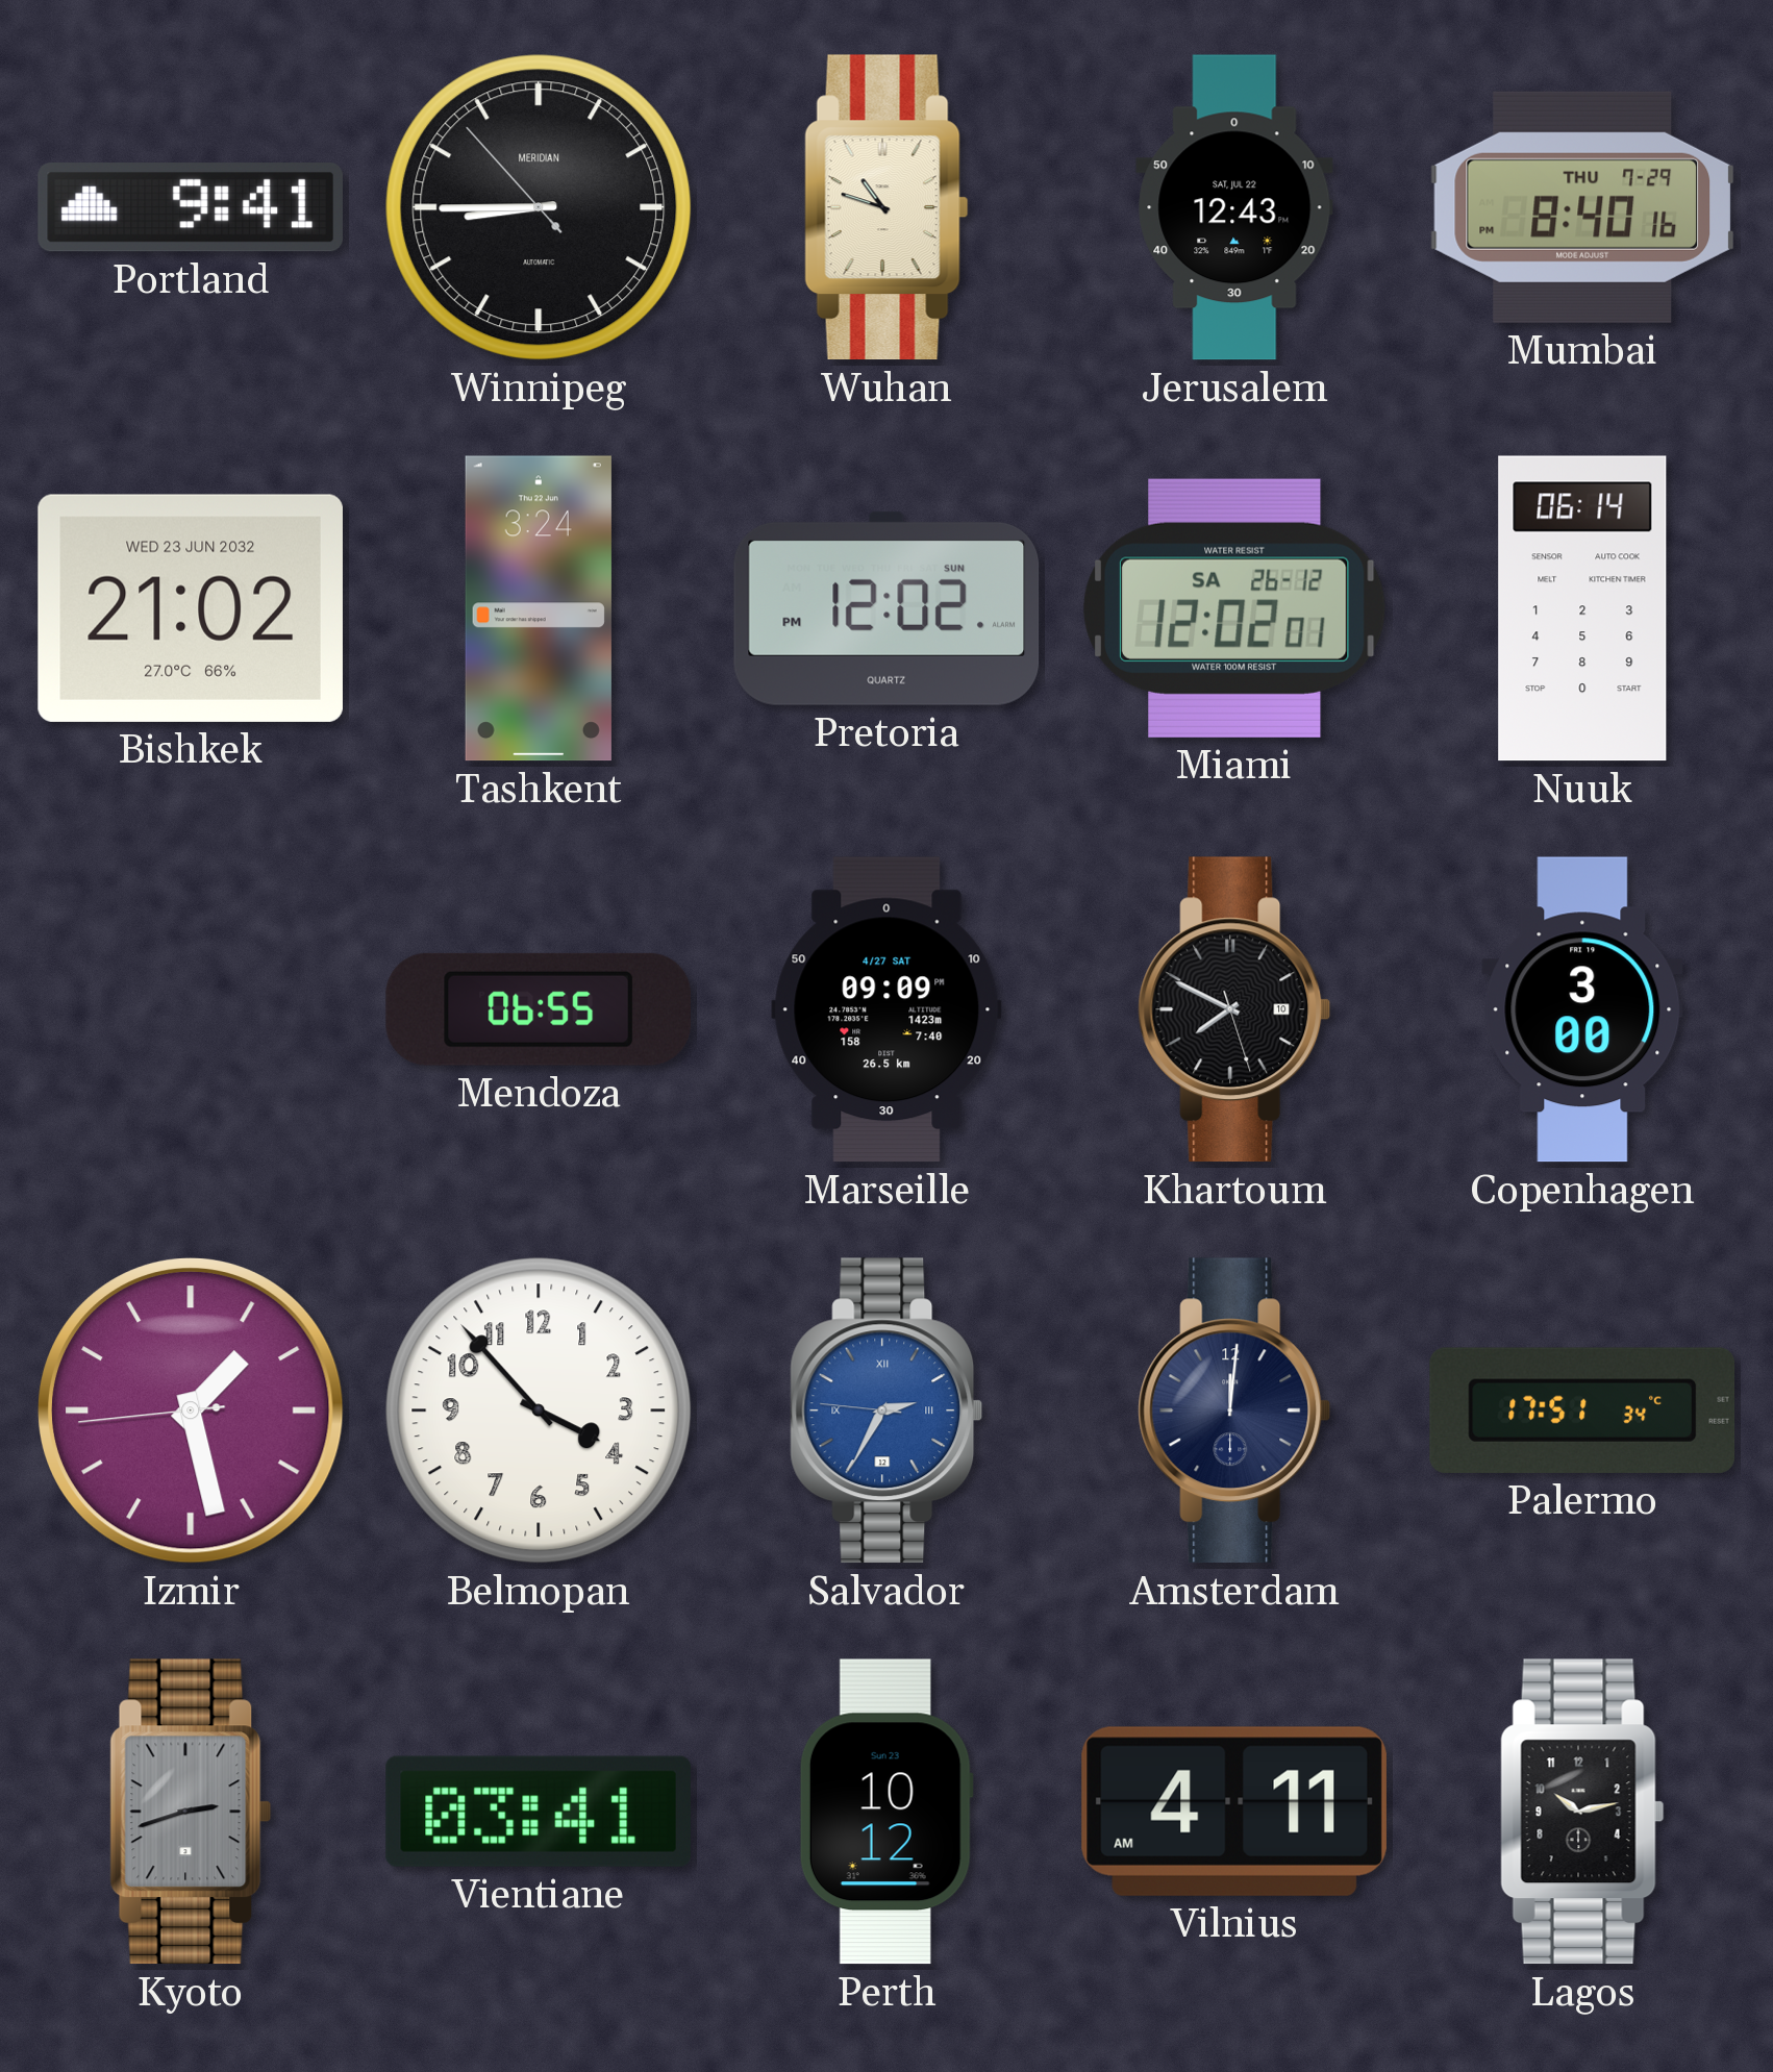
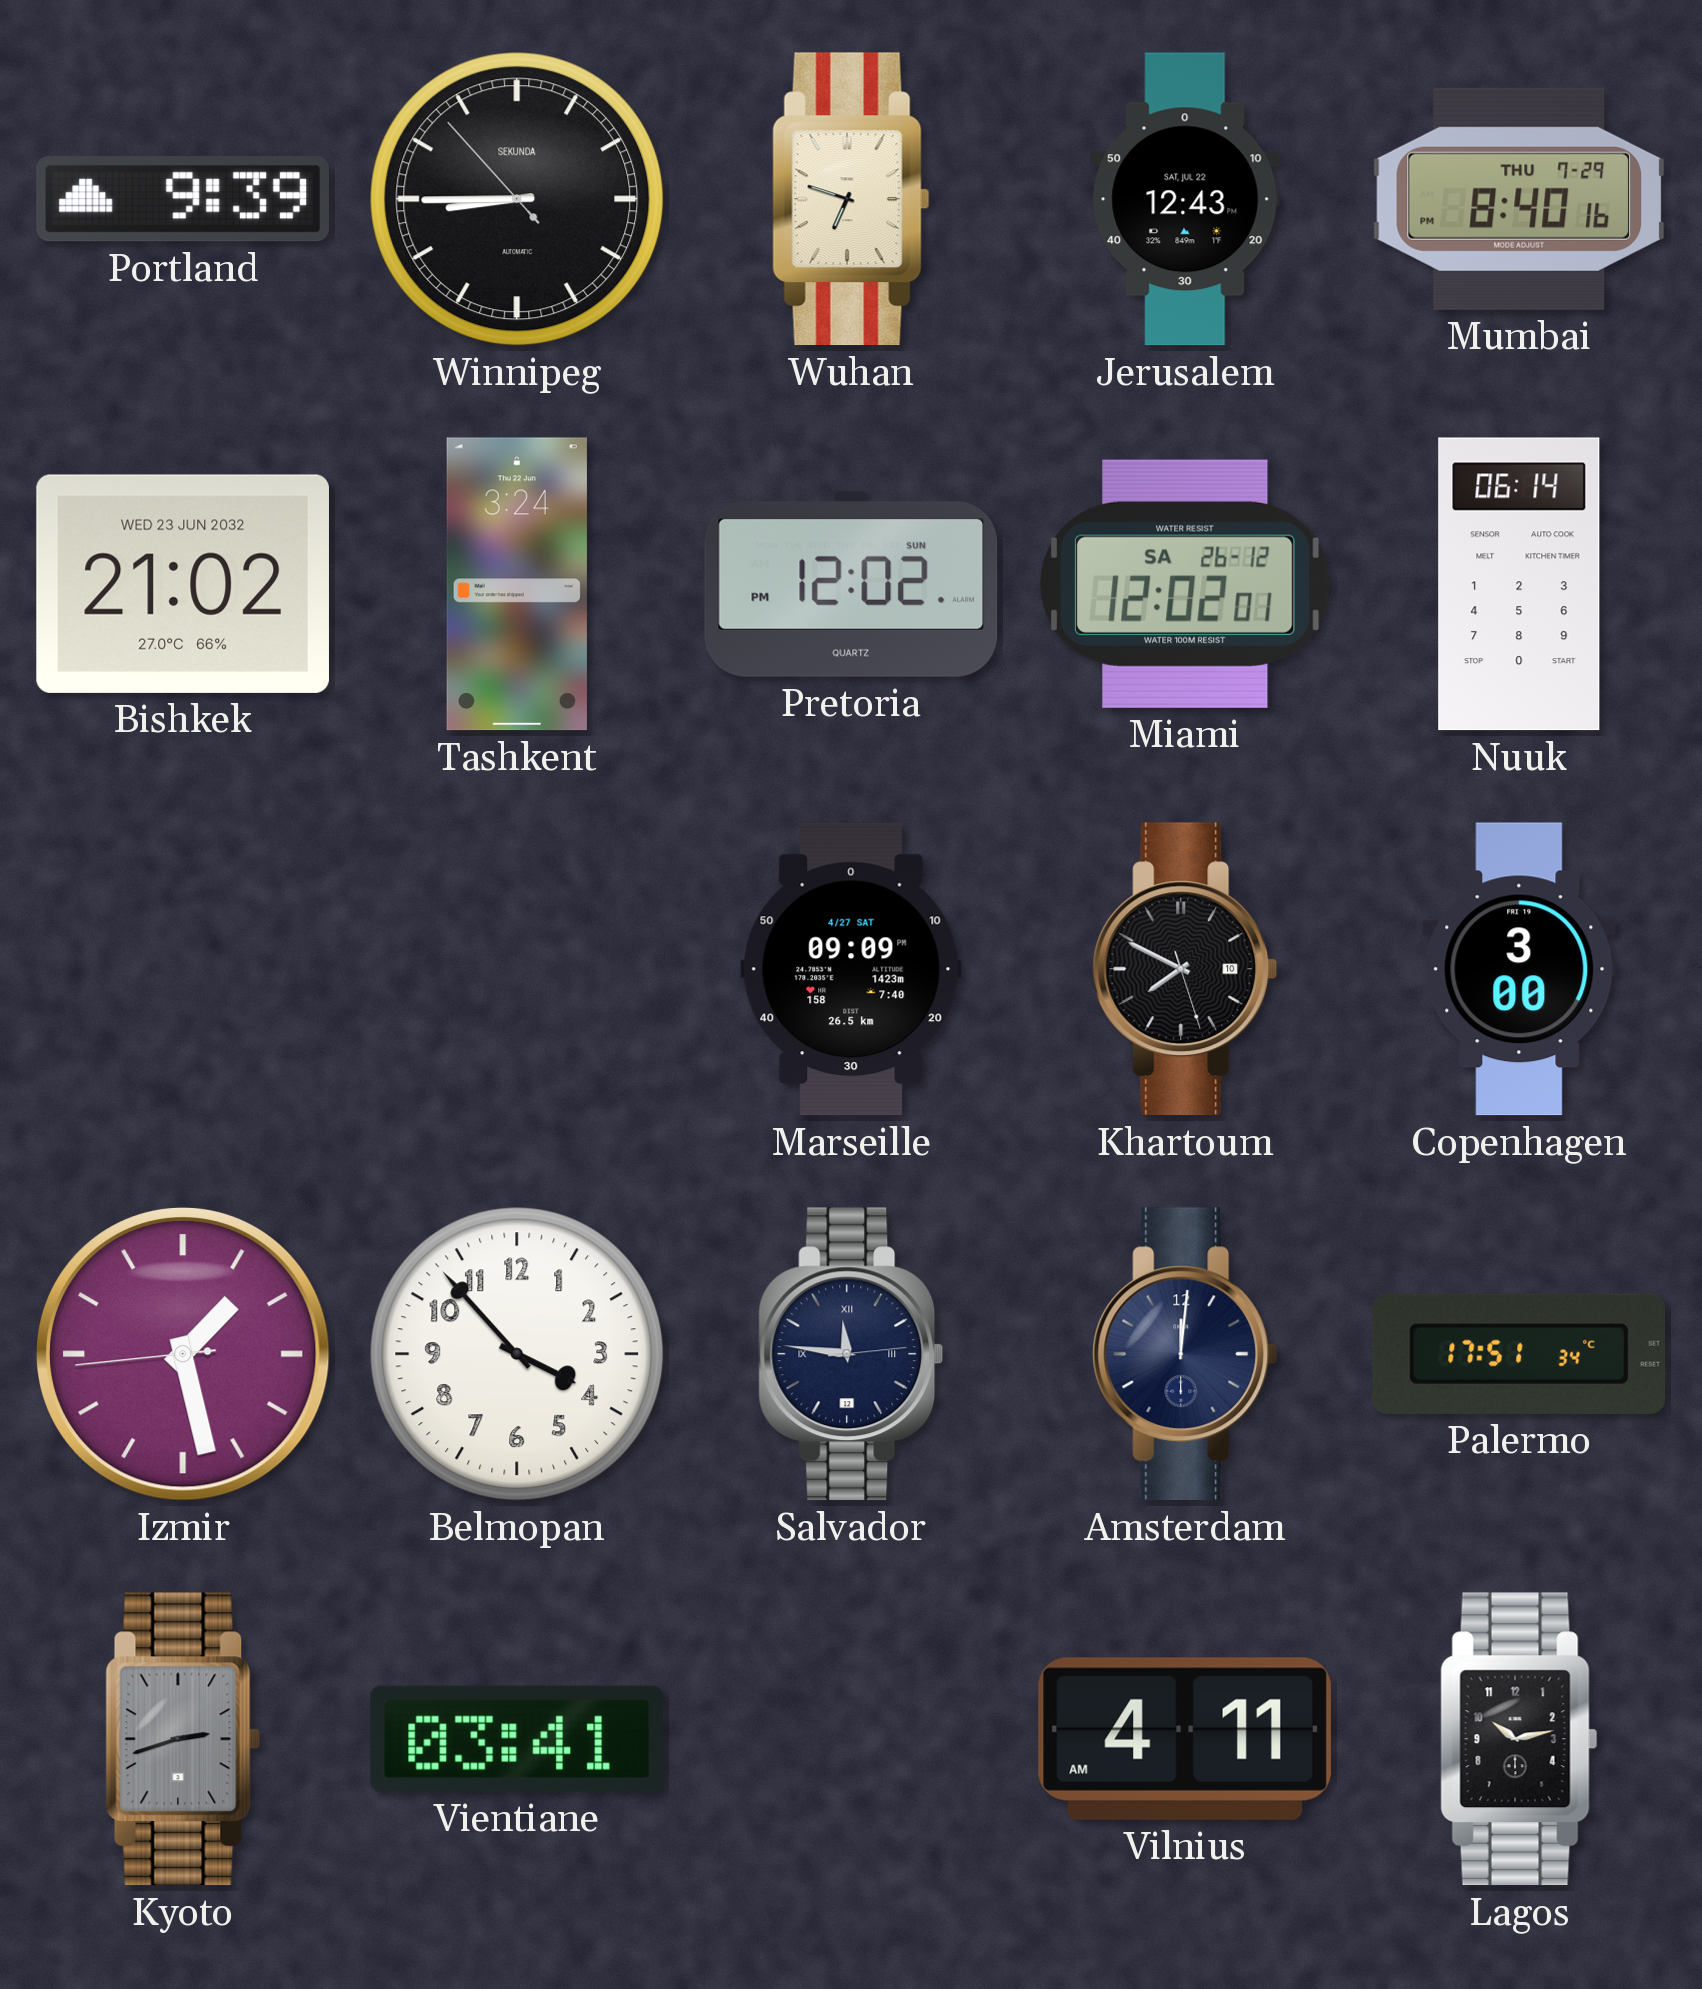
Portland: 9:41 -> 9:39 (183, 199)
Winnipeg brand: MERIDIAN -> SEKUNDA (517, 199)
Wuhan: 10:48 -> 6:48 (851, 199)
Mendoza: 06:55 -> none (538, 1009)
Salvador: 2:34 -> 11:46 (851, 1354)
Salvador dial: blue -> navy (851, 1354)
Perth: 10:12 -> none (887, 1812)
